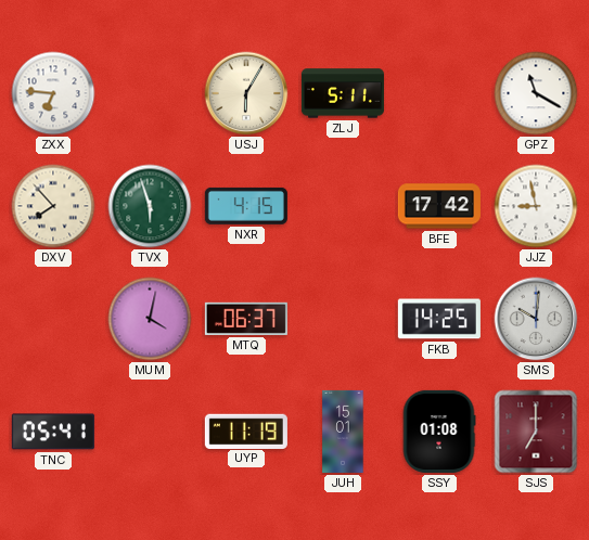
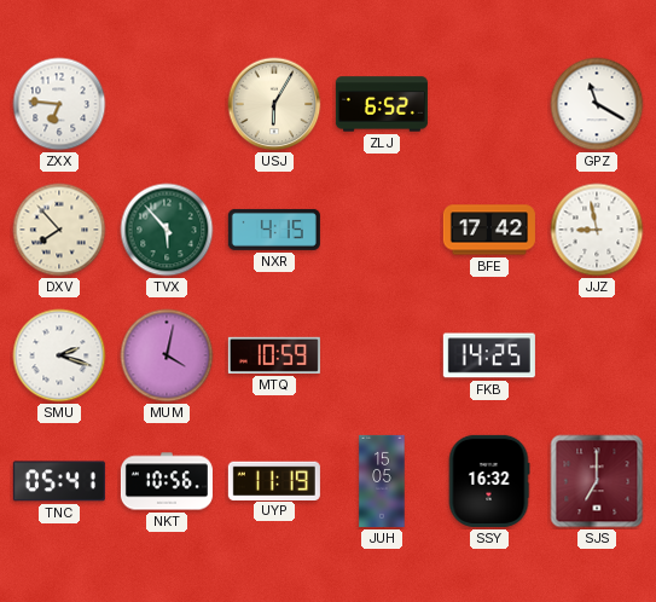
ZLJ: 5:11 -> 6:52 (382, 104)
TVX: 5:57 -> 5:53 (167, 230)
SMU: none -> 2:18 (59, 355)
MTQ: 06:37 -> 10:59 (274, 355)
SMS: 10:01 -> none (536, 319)
NKT: none -> 10:56 (167, 481)
JUH: 15:01 -> 15:05 (382, 481)
SSY: 01:08 -> 16:32 (489, 481)
